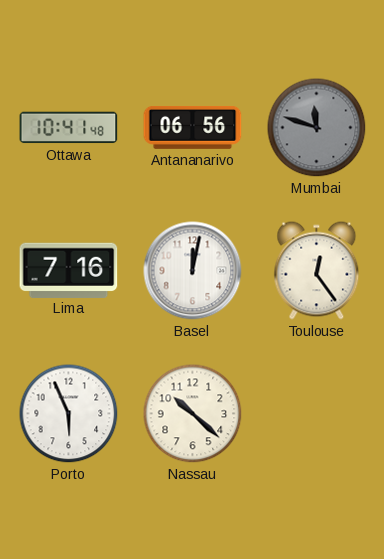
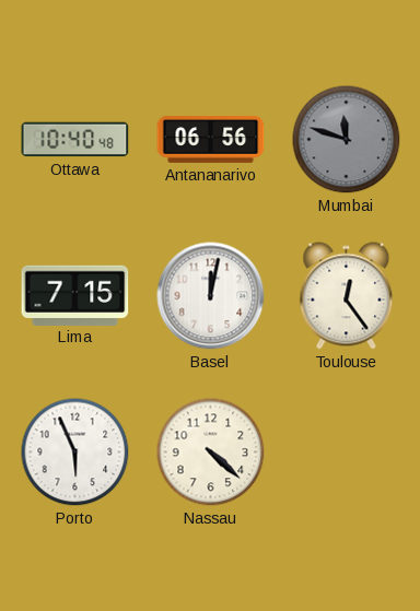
Ottawa: 10:41 -> 10:40 (75, 140)
Lima: 7:16 -> 7:15 (75, 295)
Nassau: 10:22 -> 4:22 (211, 453)
